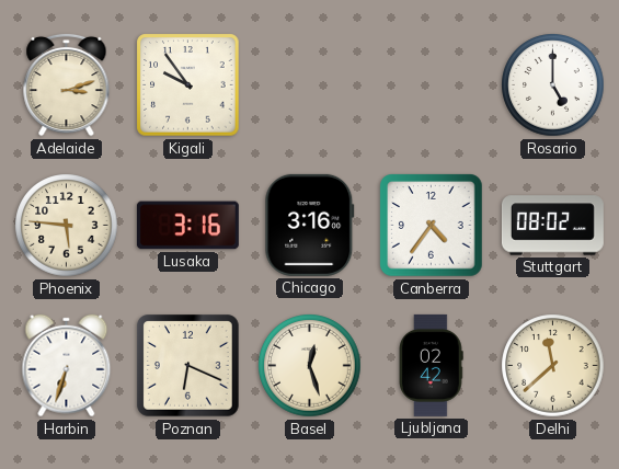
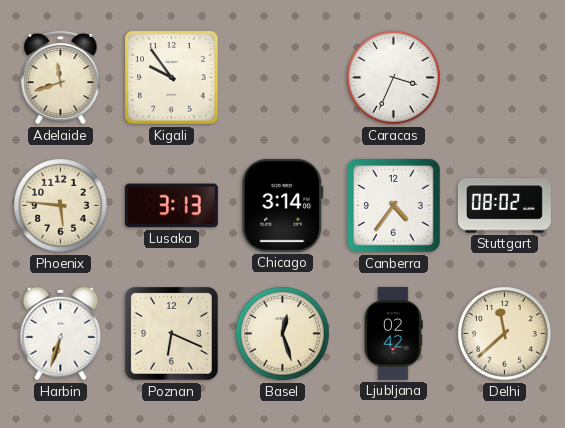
Adelaide: 3:12 -> 11:42 (61, 77)
Caracas: none -> 3:34 (394, 78)
Rosario: 5:00 -> none (553, 85)
Lusaka: 3:16 -> 3:13 (171, 206)
Chicago: 3:16 -> 3:14 (283, 205)
